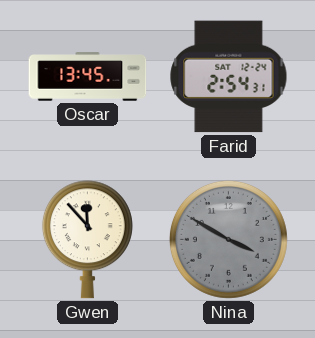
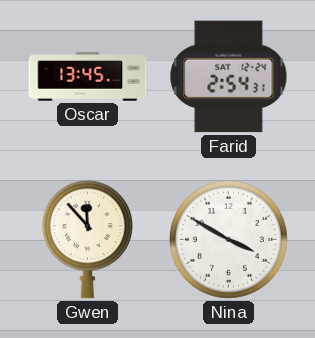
Nina dial: grey -> white (228, 239)
